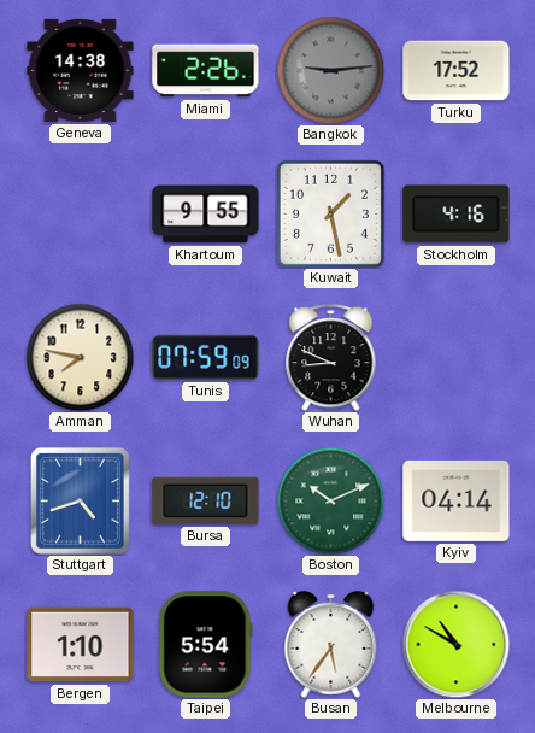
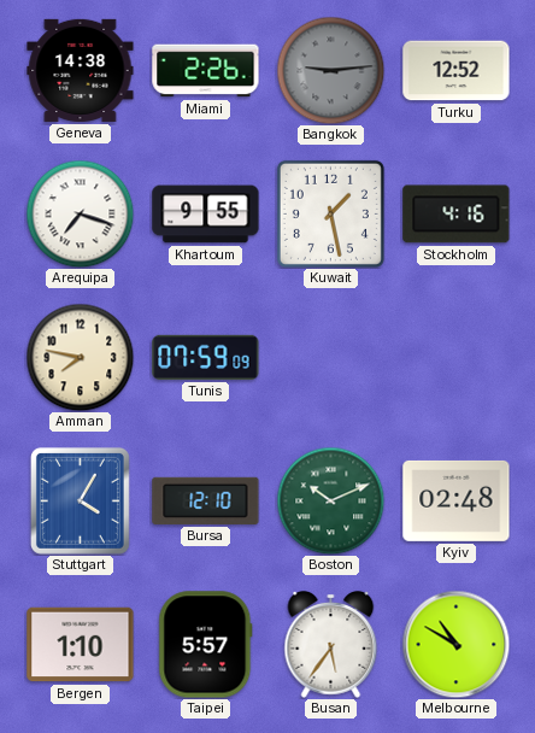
Turku: 17:52 -> 12:52 (457, 71)
Arequipa: none -> 7:18 (80, 213)
Wuhan: 8:49 -> none (331, 358)
Stuttgart: 4:42 -> 4:05 (80, 500)
Kyiv: 04:14 -> 02:48 (457, 500)
Taipei: 5:54 -> 5:57 (206, 645)
